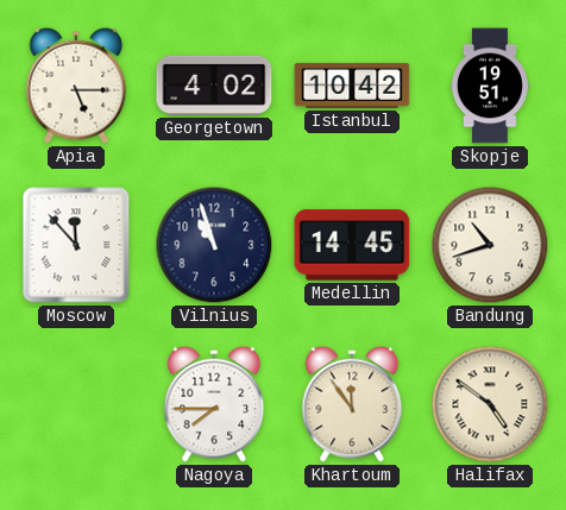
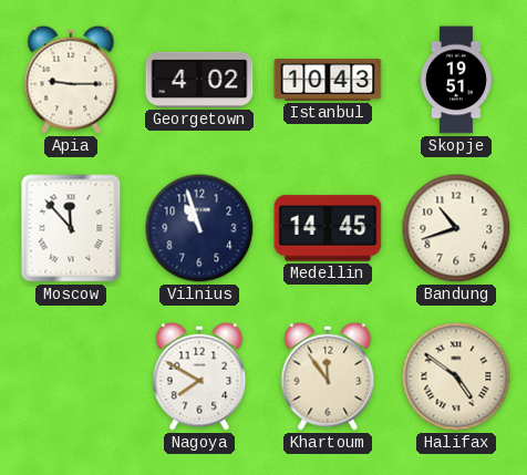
Apia: 5:15 -> 9:15 (71, 80)
Istanbul: 10:42 -> 10:43 (328, 80)
Nagoya: 7:45 -> 7:50 (199, 376)
